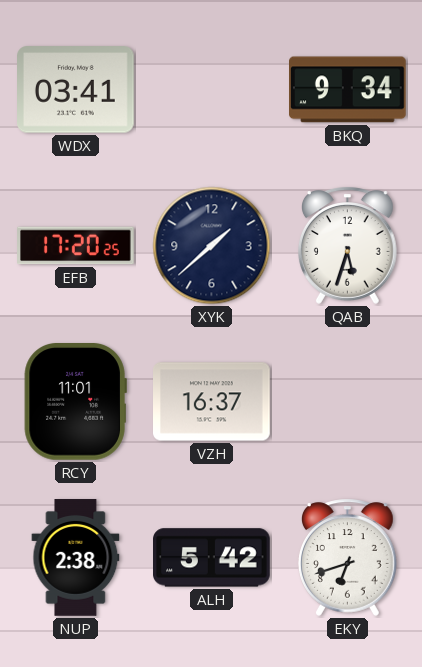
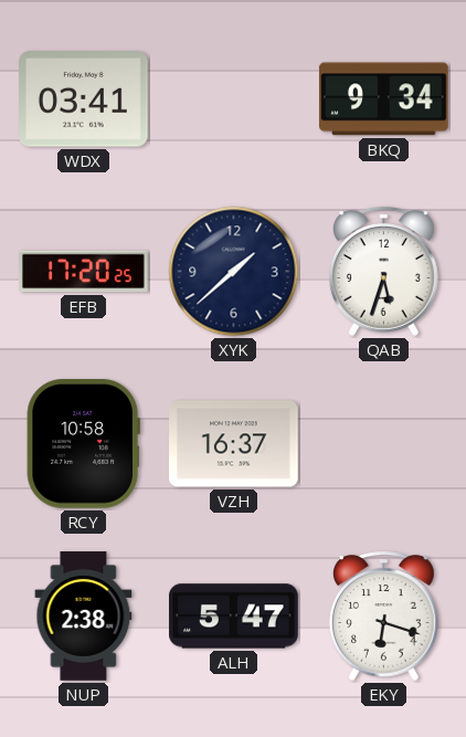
RCY: 11:01 -> 10:58 (83, 444)
ALH: 5:42 -> 5:47 (234, 617)
EKY: 6:42 -> 6:18 (383, 615)
